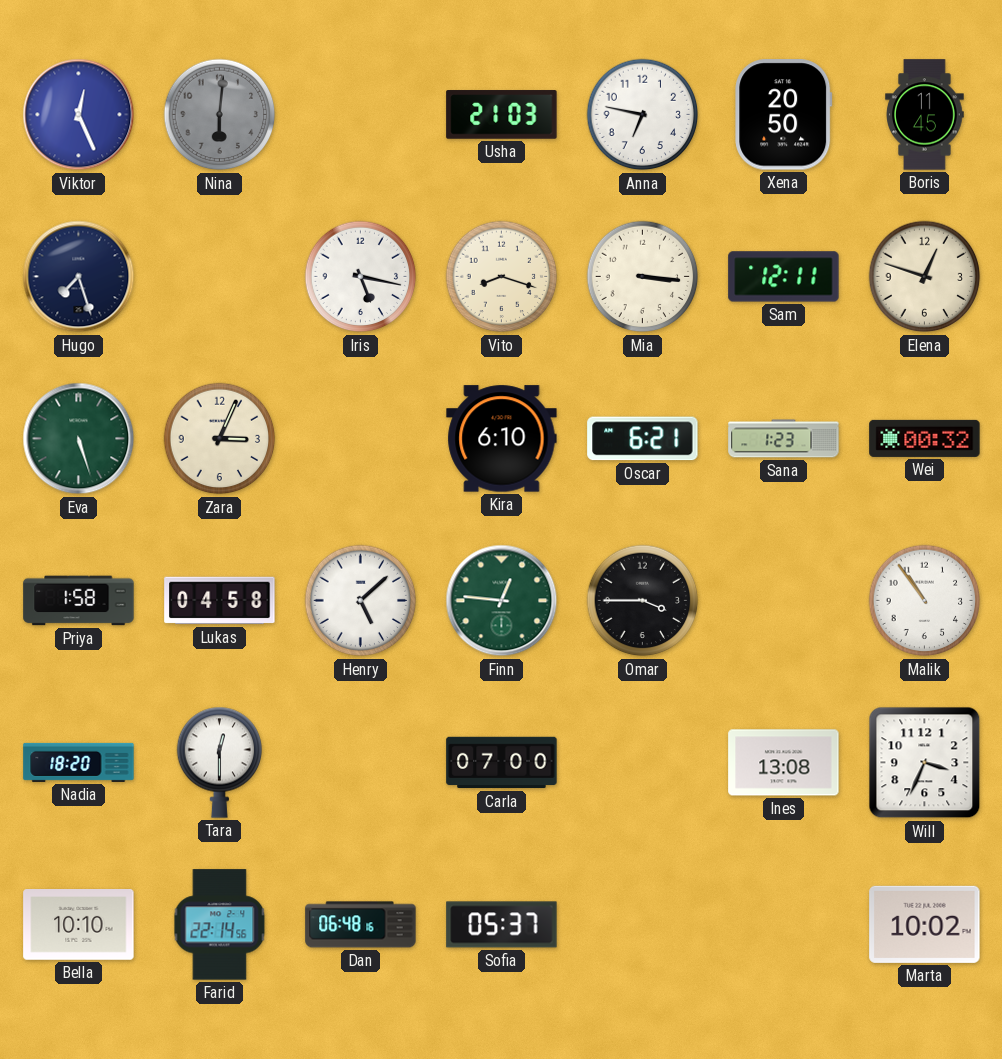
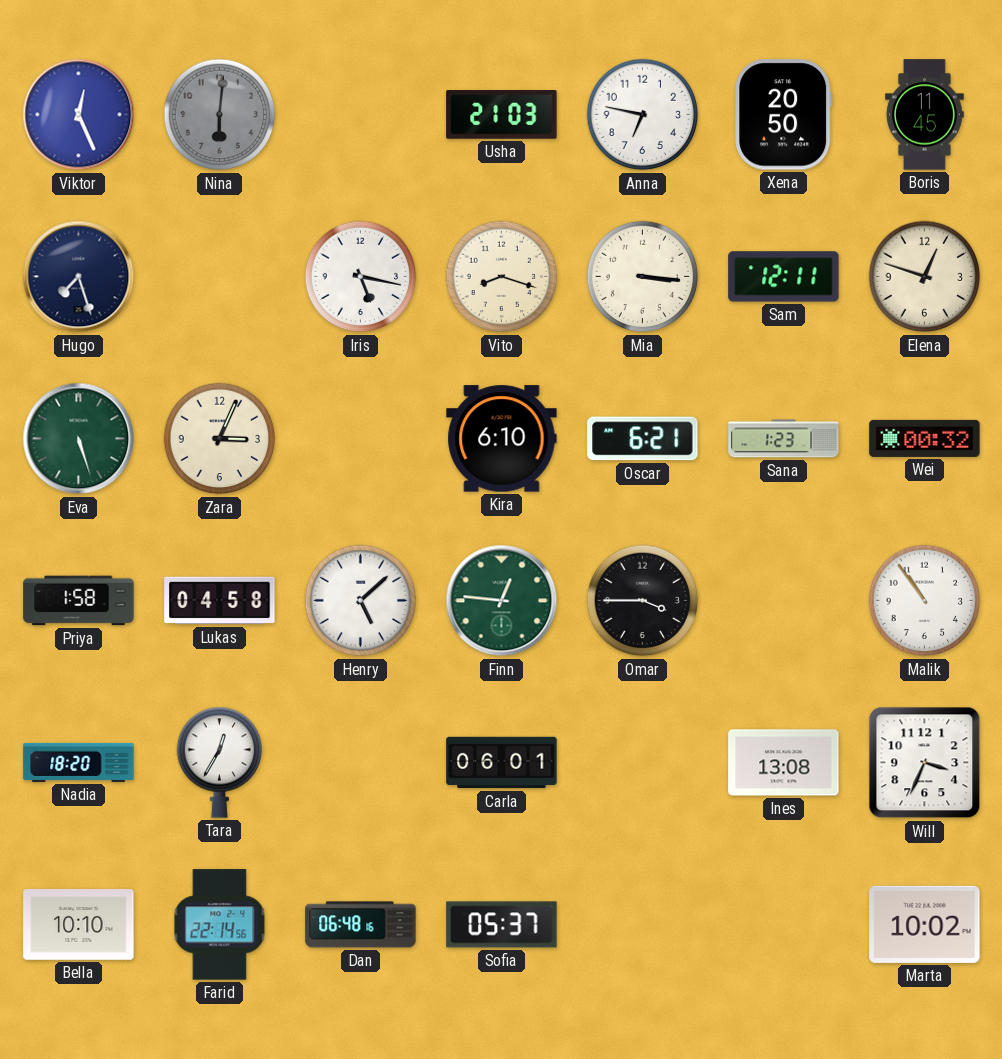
Tara: 12:30 -> 12:35 (220, 762)
Carla: 07:00 -> 06:01 (502, 763)
